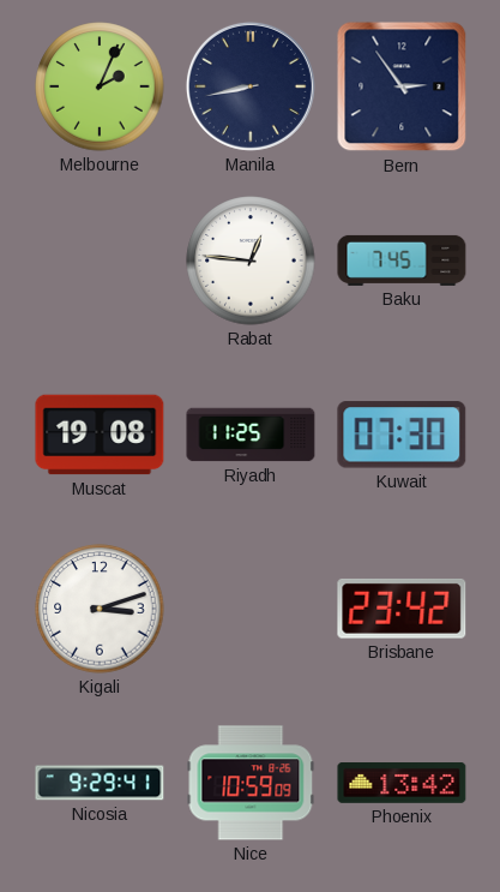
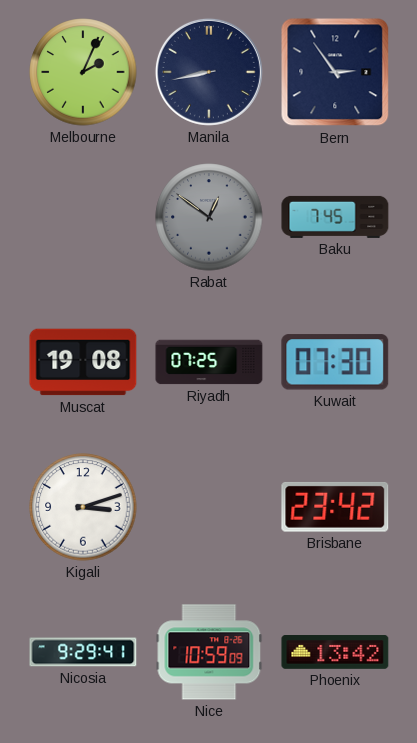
Rabat: 12:46 -> 12:51 (209, 217)
Rabat dial: white -> grey (209, 217)
Riyadh: 11:25 -> 07:25 (209, 362)
